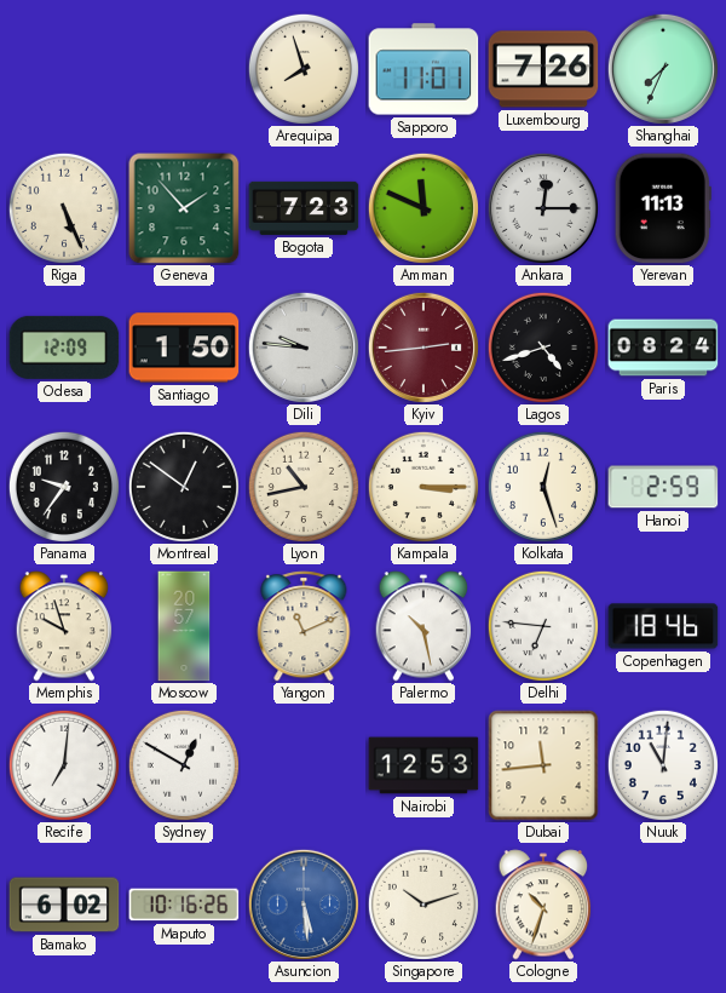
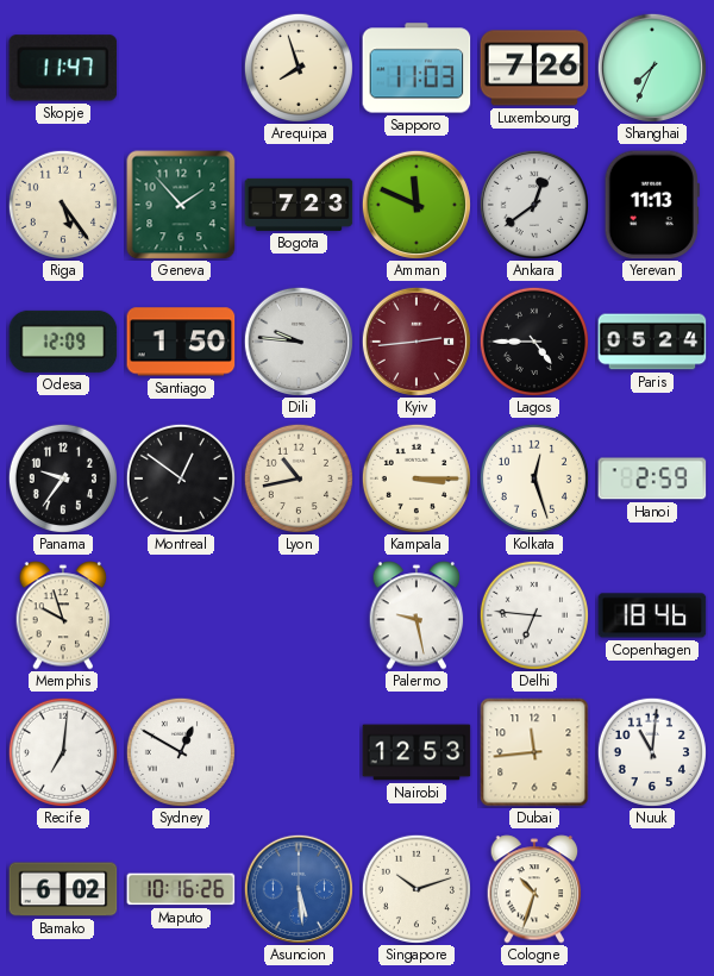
Skopje: none -> 11:47 (63, 68)
Sapporo: 11:01 -> 11:03 (416, 68)
Riga: 5:26 -> 5:24 (63, 205)
Ankara: 12:15 -> 12:39 (534, 205)
Lagos: 4:42 -> 4:45 (534, 342)
Paris: 08:24 -> 05:24 (652, 342)
Moscow: 20:57 -> none (184, 626)
Yangon: 11:11 -> none (304, 626)
Palermo: 10:28 -> 9:28 (416, 615)
